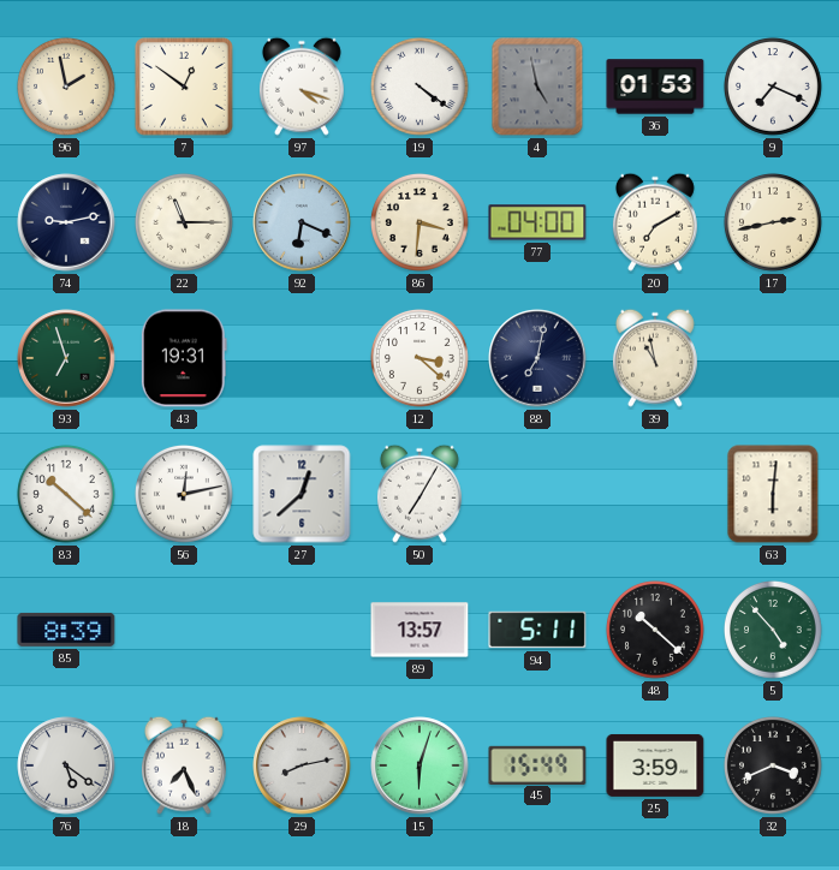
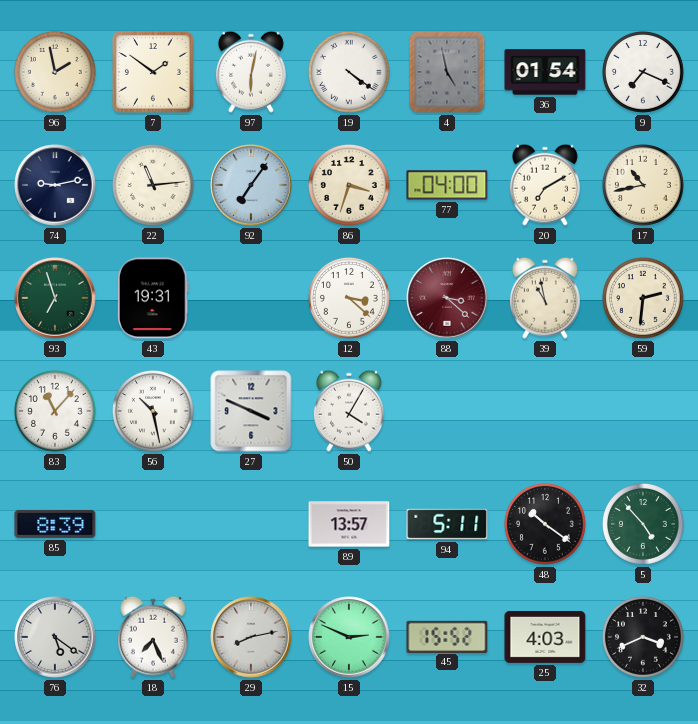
7: 12:51 -> 1:51 (153, 72)
97: 4:18 -> 6:02 (251, 72)
36: 01:53 -> 01:54 (545, 72)
22: 11:15 -> 11:14 (153, 185)
92: 6:19 -> 7:06 (251, 185)
86: 3:31 -> 3:33 (349, 185)
17: 2:43 -> 10:43 (643, 185)
88: 7:02 -> 3:22 (447, 298)
88 dial: navy -> burgundy (447, 298)
59: none -> 2:31 (643, 298)
83: 10:22 -> 11:07 (55, 411)
56: 12:13 -> 10:28 (153, 411)
27: 12:38 -> 3:49 (251, 411)
50: 7:05 -> 4:05 (349, 411)
63: 6:01 -> none (773, 494)
48: 10:22 -> 10:21 (545, 524)
15: 6:03 -> 2:49 (349, 637)
45: 15:49 -> 15:52 (447, 636)
25: 3:59 -> 4:03 (545, 637)
